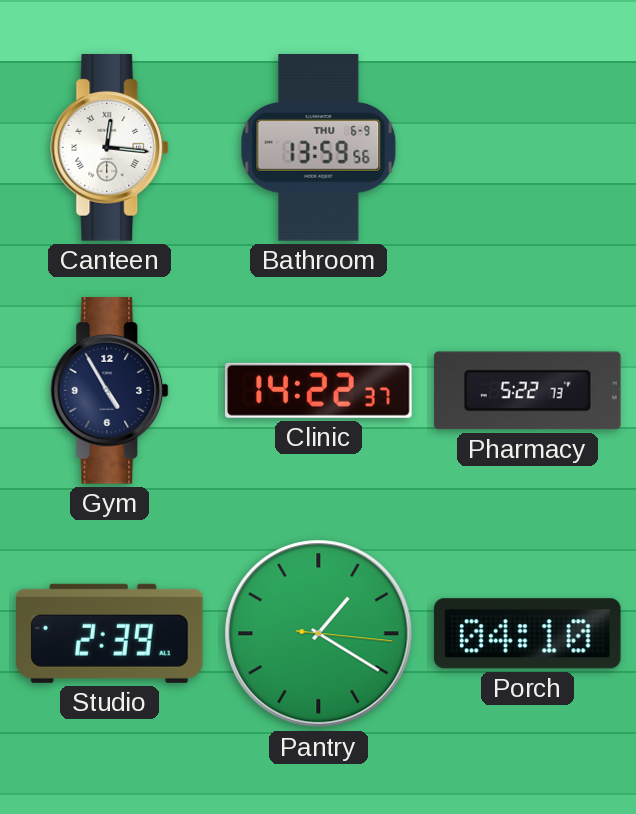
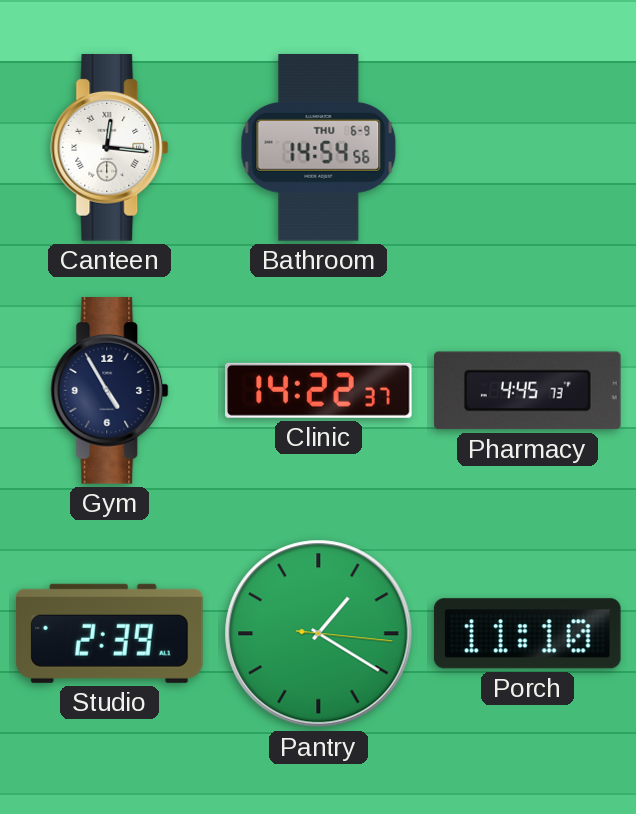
Bathroom: 13:59 -> 14:54 (319, 148)
Pharmacy: 5:22 -> 4:45 (528, 391)
Porch: 04:10 -> 11:10 (527, 634)
